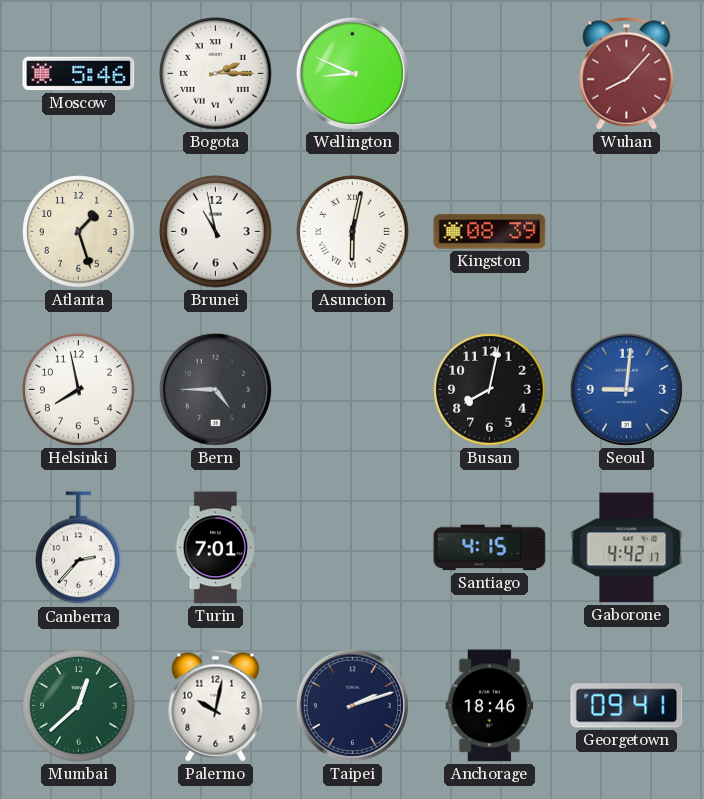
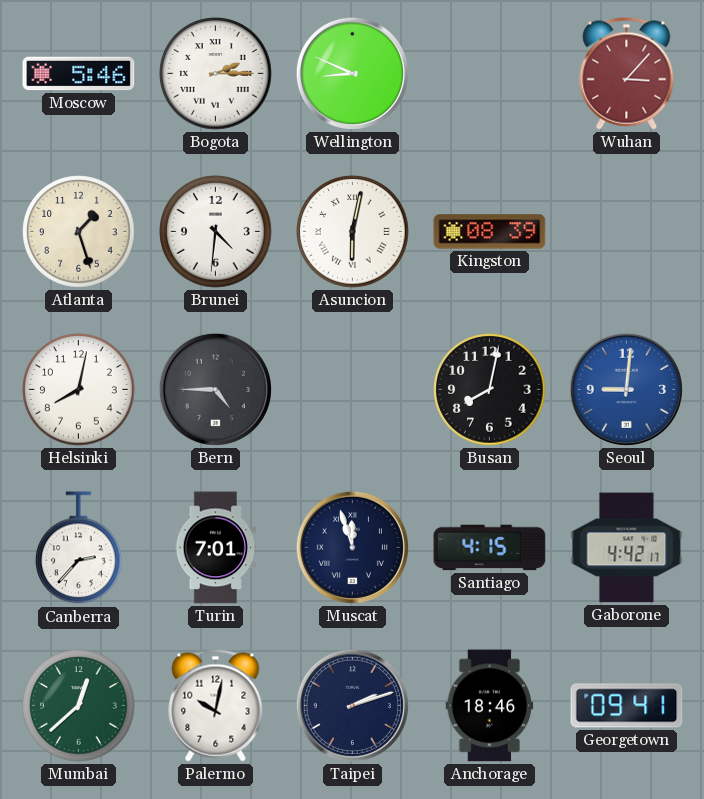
Wuhan: 8:07 -> 3:07 (627, 74)
Brunei: 10:58 -> 4:31 (216, 232)
Helsinki: 7:58 -> 8:02 (79, 390)
Muscat: none -> 11:57 (352, 547)
